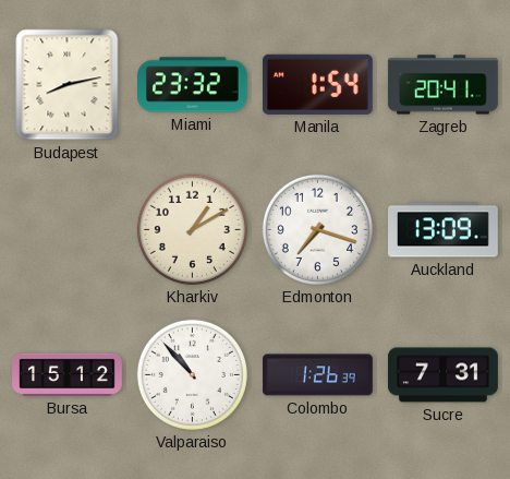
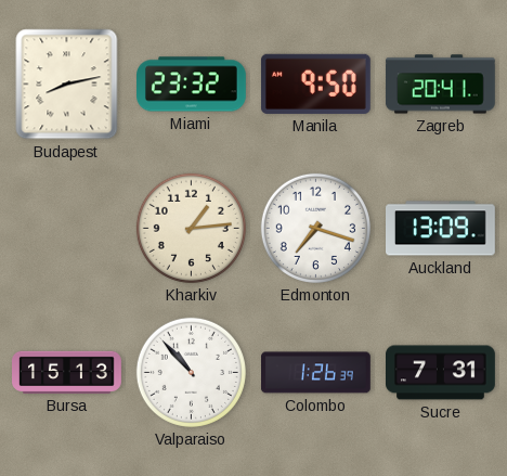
Manila: 1:54 -> 9:50 (315, 83)
Kharkiv: 1:10 -> 1:14 (191, 228)
Bursa: 15:12 -> 15:13 (67, 372)
